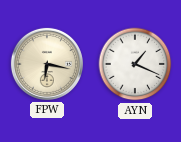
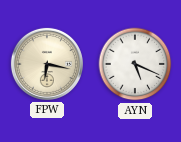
AYN: 1:19 -> 5:19 (135, 64)
